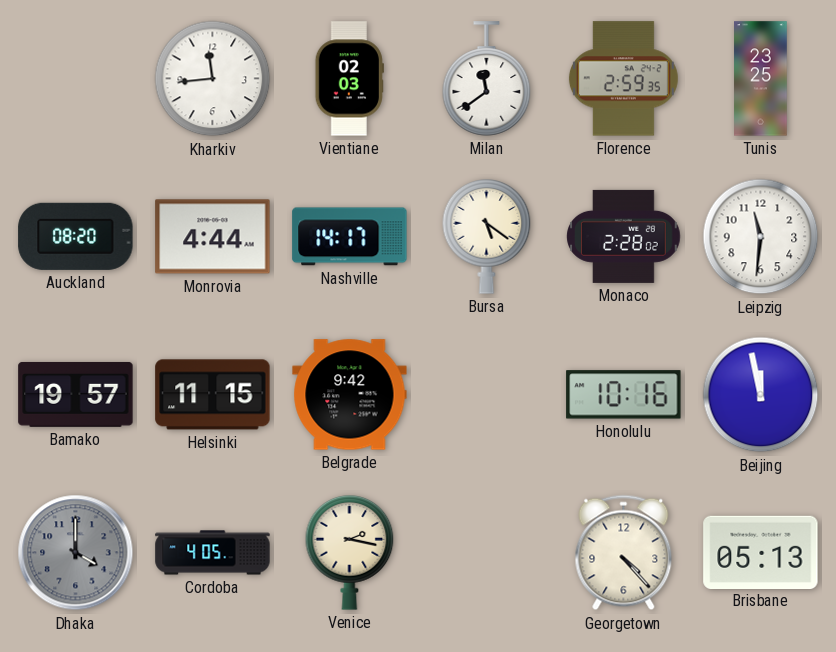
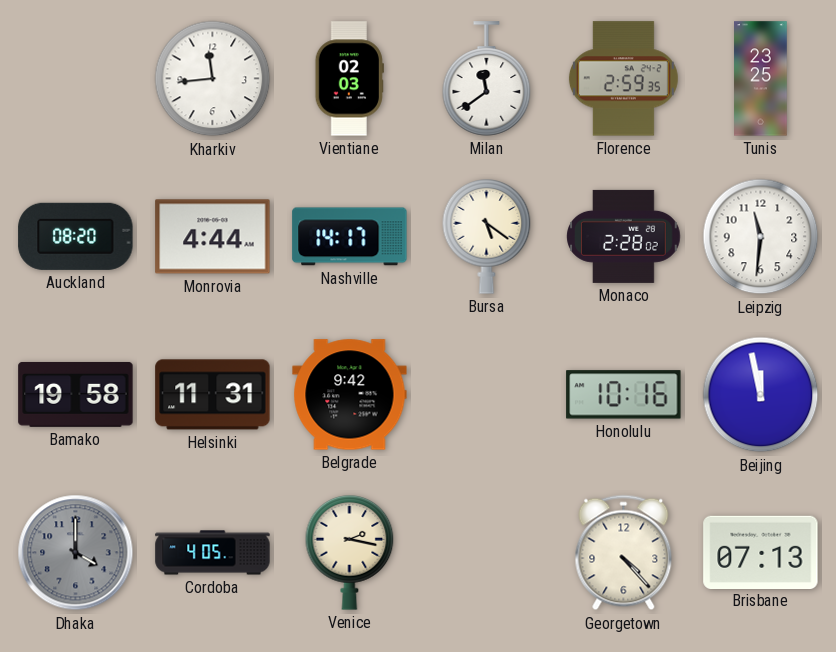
Bamako: 19:57 -> 19:58 (76, 394)
Helsinki: 11:15 -> 11:31 (213, 395)
Brisbane: 05:13 -> 07:13 (761, 552)
